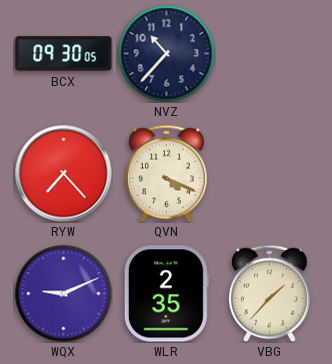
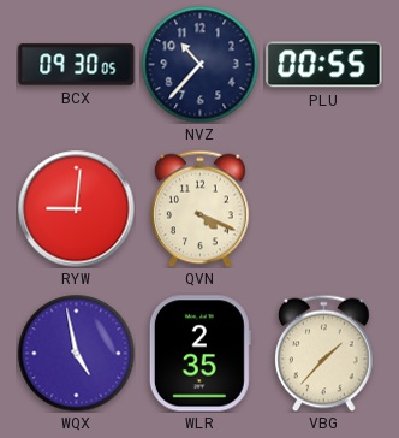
PLU: none -> 00:55 (324, 65)
RYW: 7:23 -> 9:01 (77, 209)
WQX: 9:11 -> 4:58 (76, 353)
